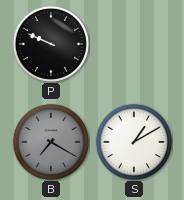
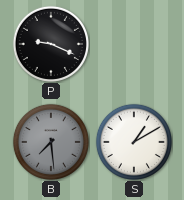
P: 9:49 -> 9:19 (51, 44)
B: 7:20 -> 7:29 (51, 142)
